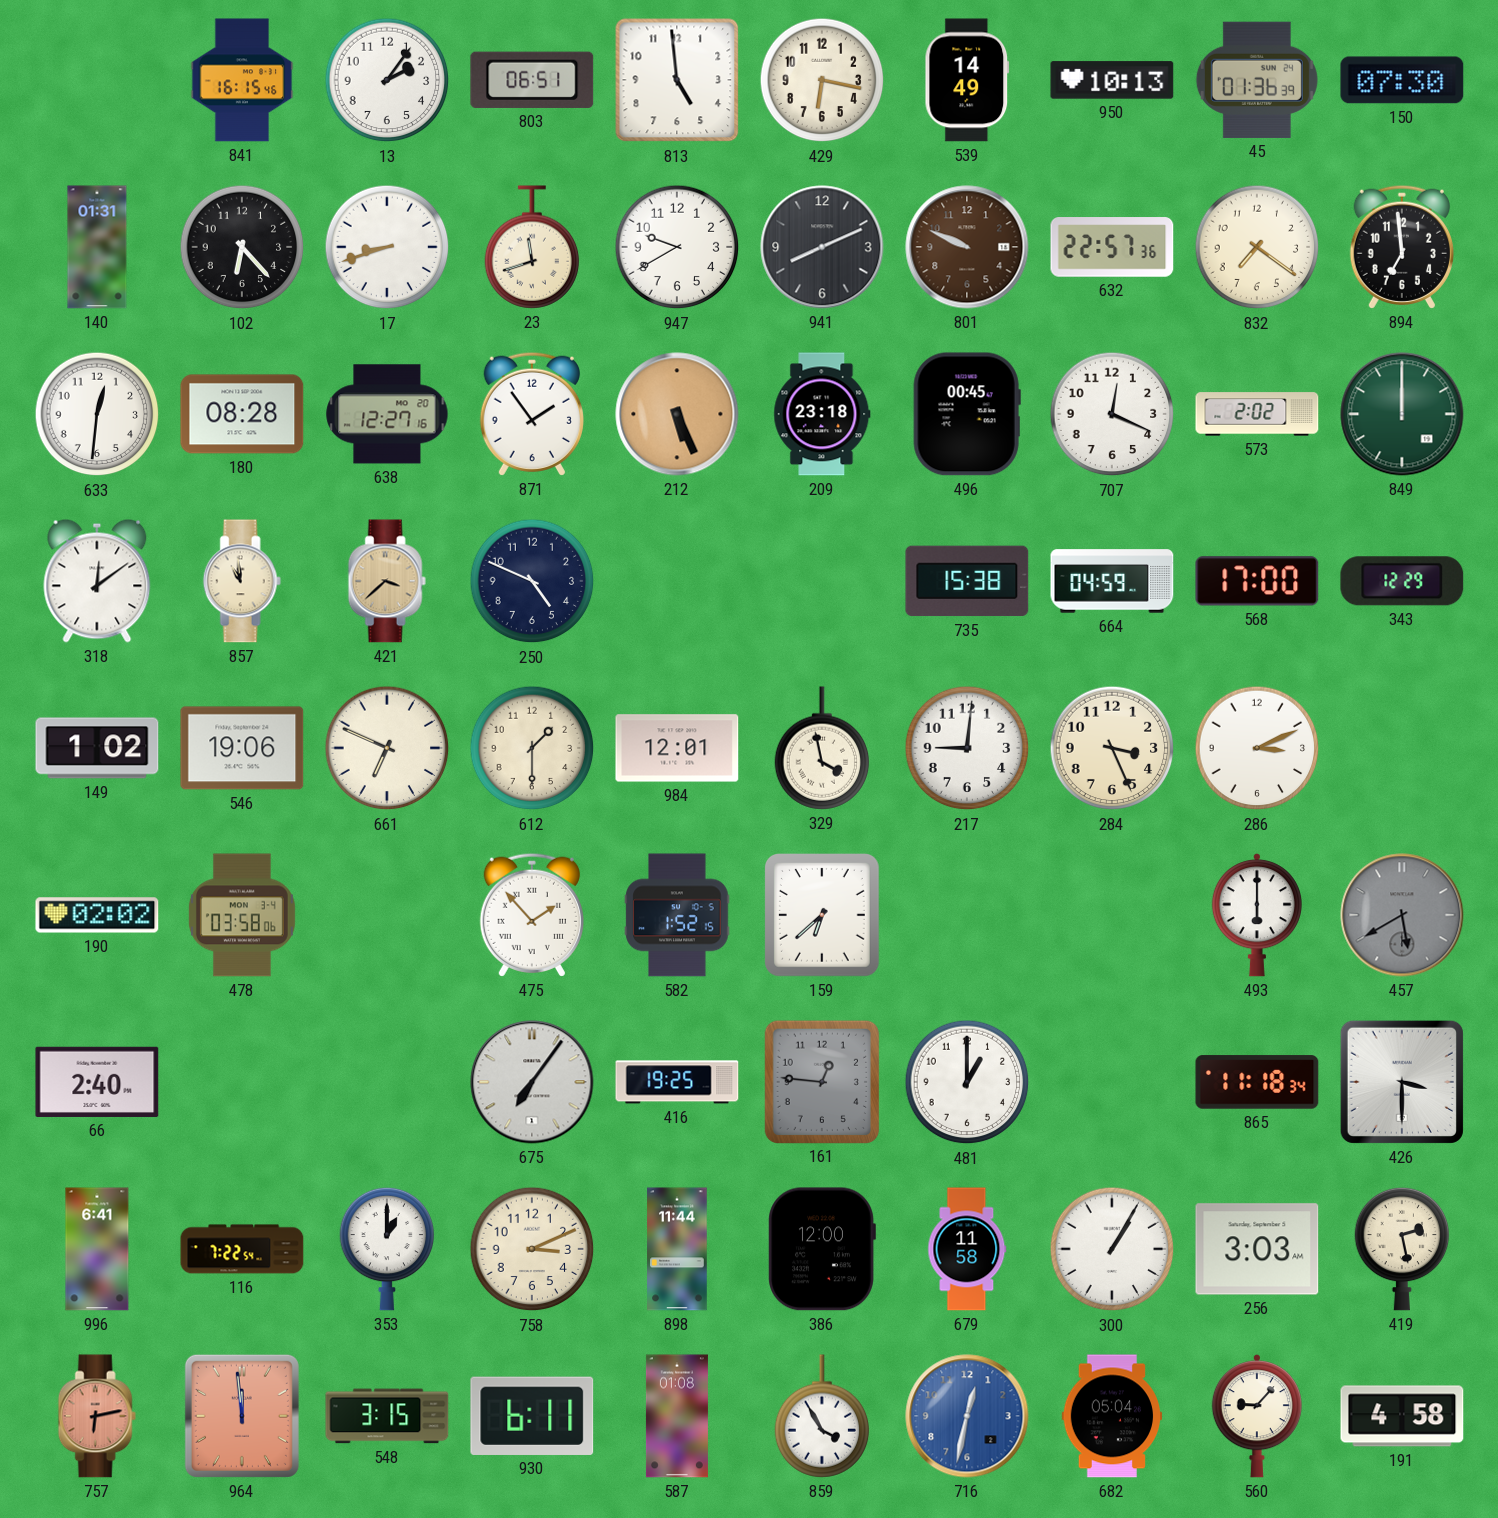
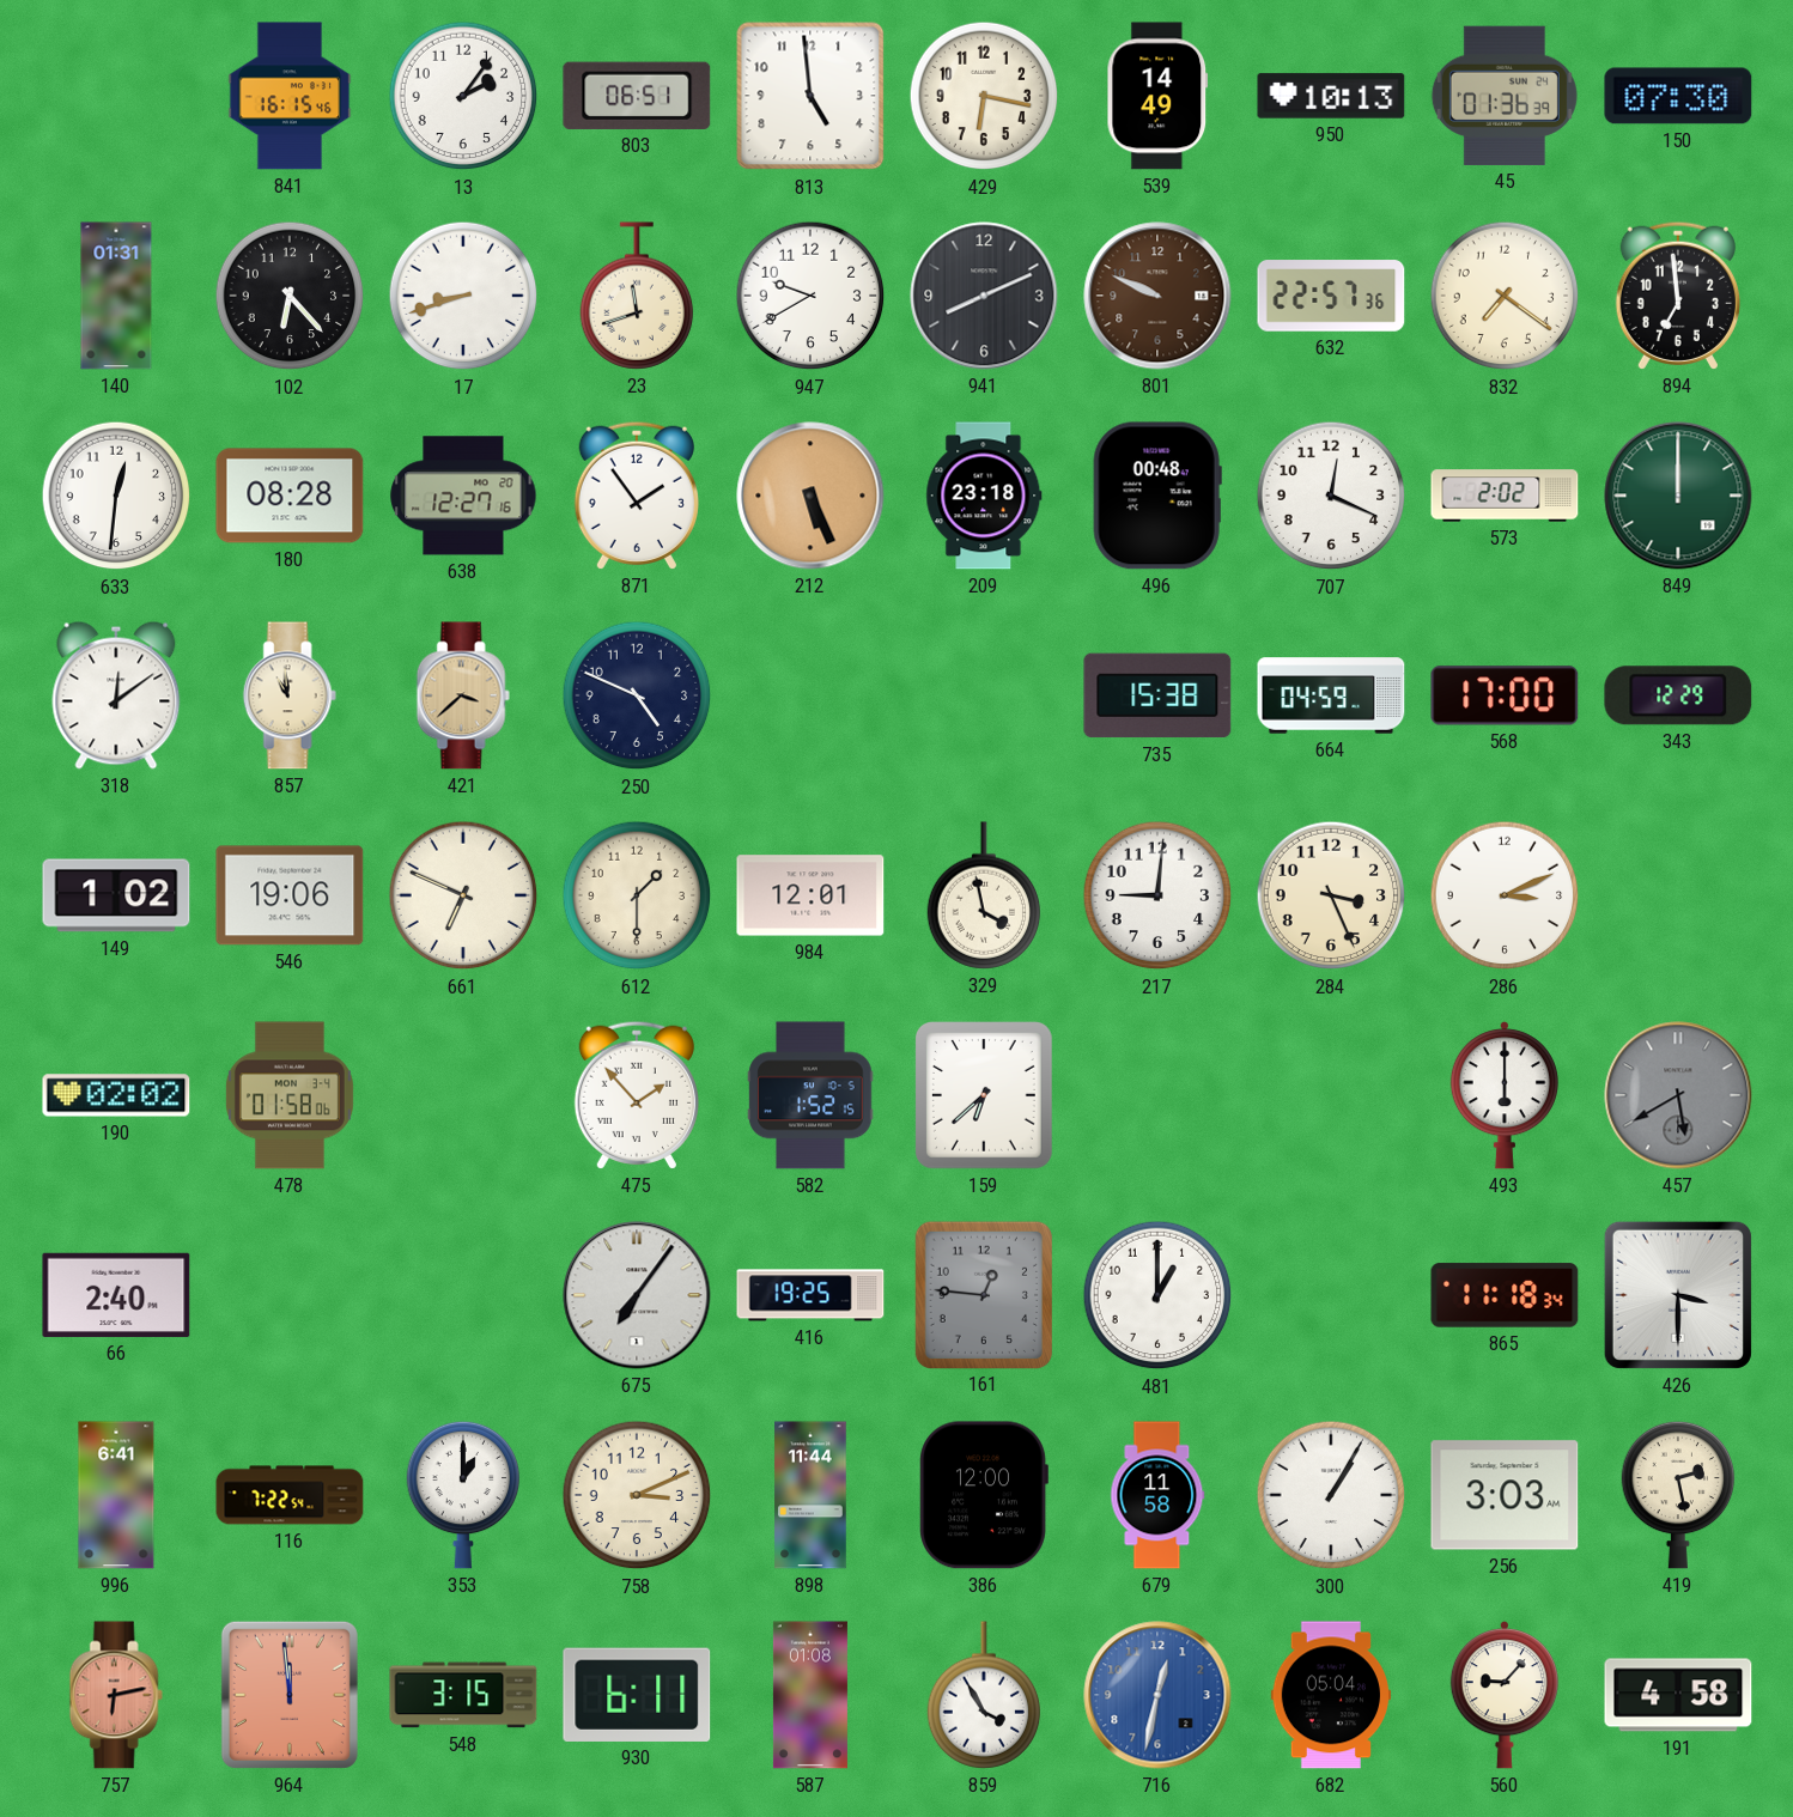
496: 00:45 -> 00:48 (1157, 496)
478: 03:58 -> 01:58 (290, 1095)
